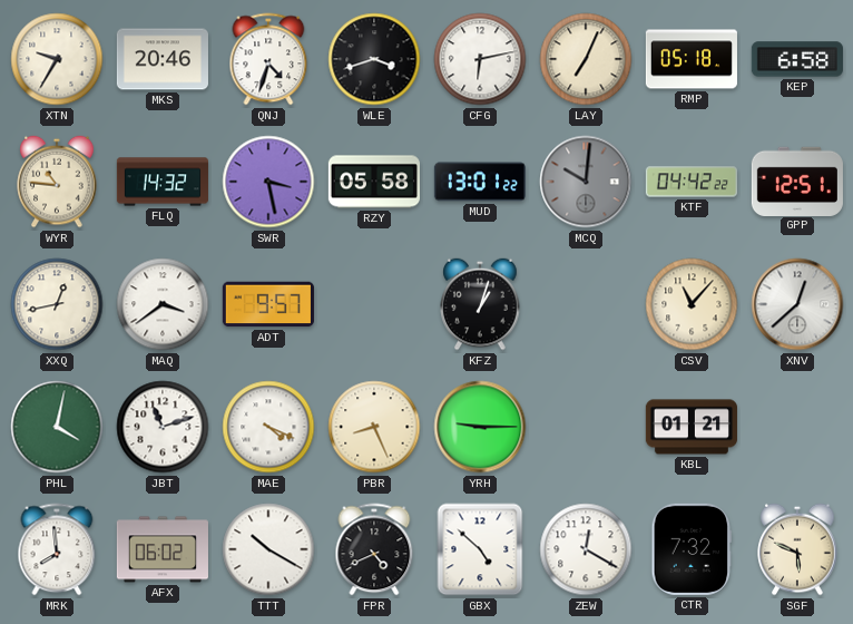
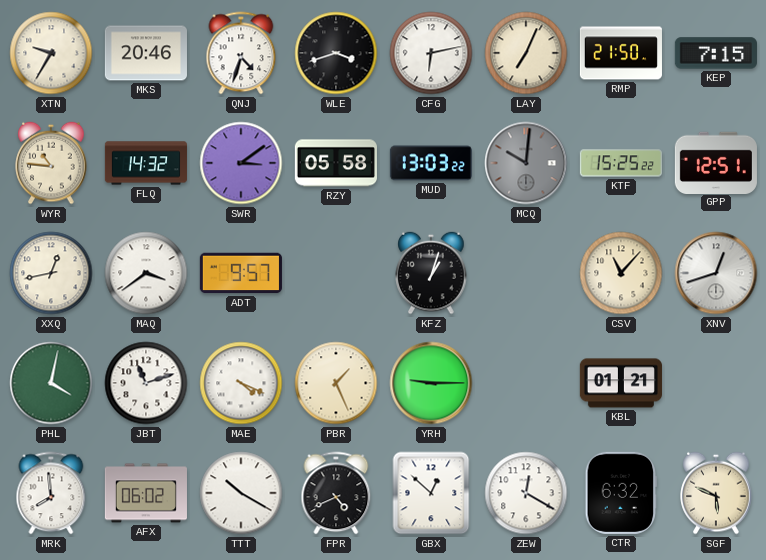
RMP: 05:18 -> 21:50 (621, 53)
KEP: 6:58 -> 7:15 (716, 53)
SWR: 3:28 -> 3:09 (241, 163)
MUD: 13:01 -> 13:03 (431, 163)
KTF: 04:42 -> 15:25 (621, 163)
XNV: 12:38 -> 12:42 (716, 273)
PBR: 8:26 -> 1:26 (336, 383)
GBX: 4:52 -> 12:52 (431, 493)
CTR: 7:32 -> 6:32 (621, 493)
